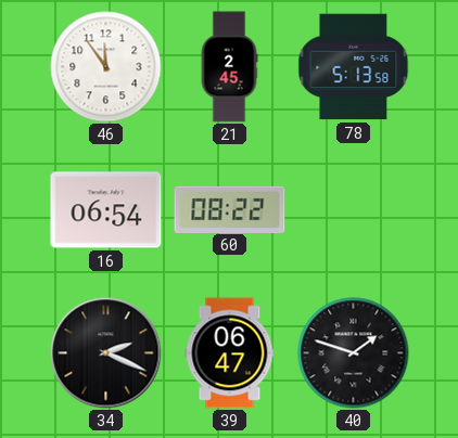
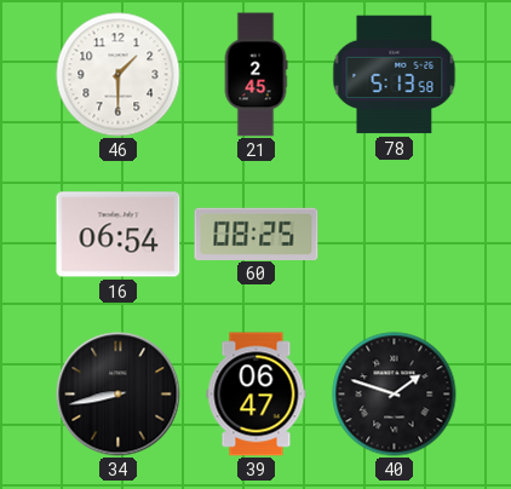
46: 11:54 -> 1:30 (119, 75)
60: 08:22 -> 08:25 (257, 234)
34: 2:19 -> 8:43 (119, 395)
